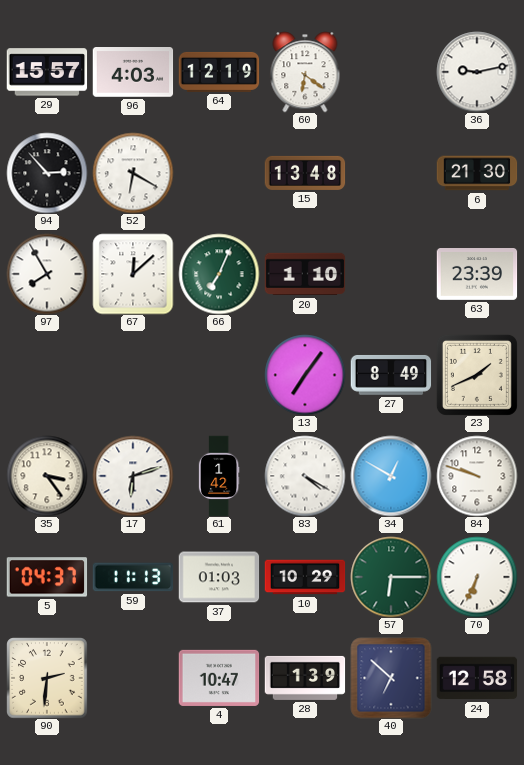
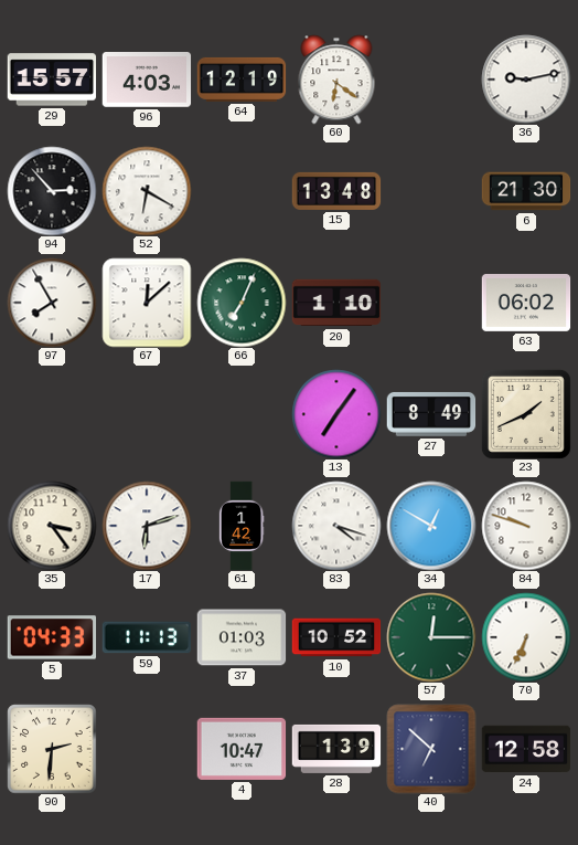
63: 23:39 -> 06:02 (526, 304)
83: 4:20 -> 4:18 (336, 526)
5: 04:37 -> 04:33 (52, 637)
10: 10:29 -> 10:52 (336, 637)
57: 6:15 -> 12:15 (431, 637)
